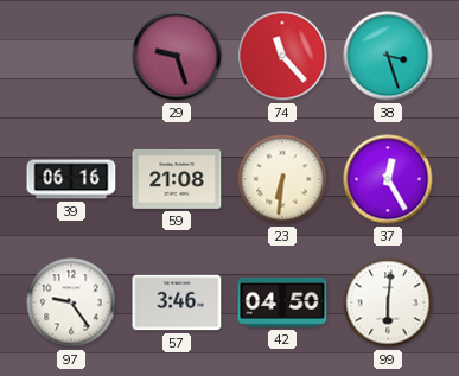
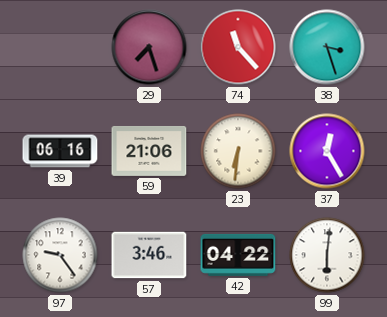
29: 9:27 -> 7:27 (149, 47)
59: 21:08 -> 21:06 (149, 151)
42: 04:50 -> 04:22 (238, 255)
